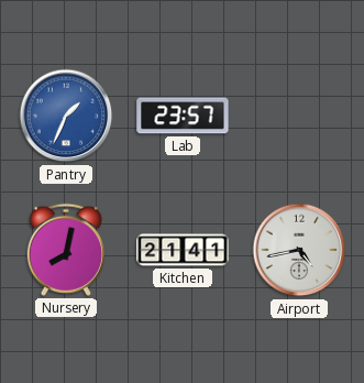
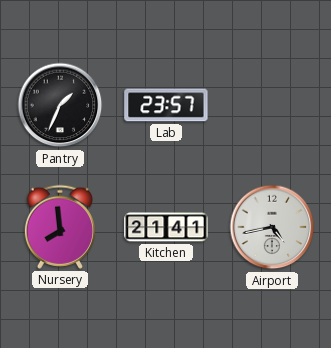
Pantry dial: blue -> black (60, 105)
Nursery: 8:02 -> 7:59 (60, 227)
